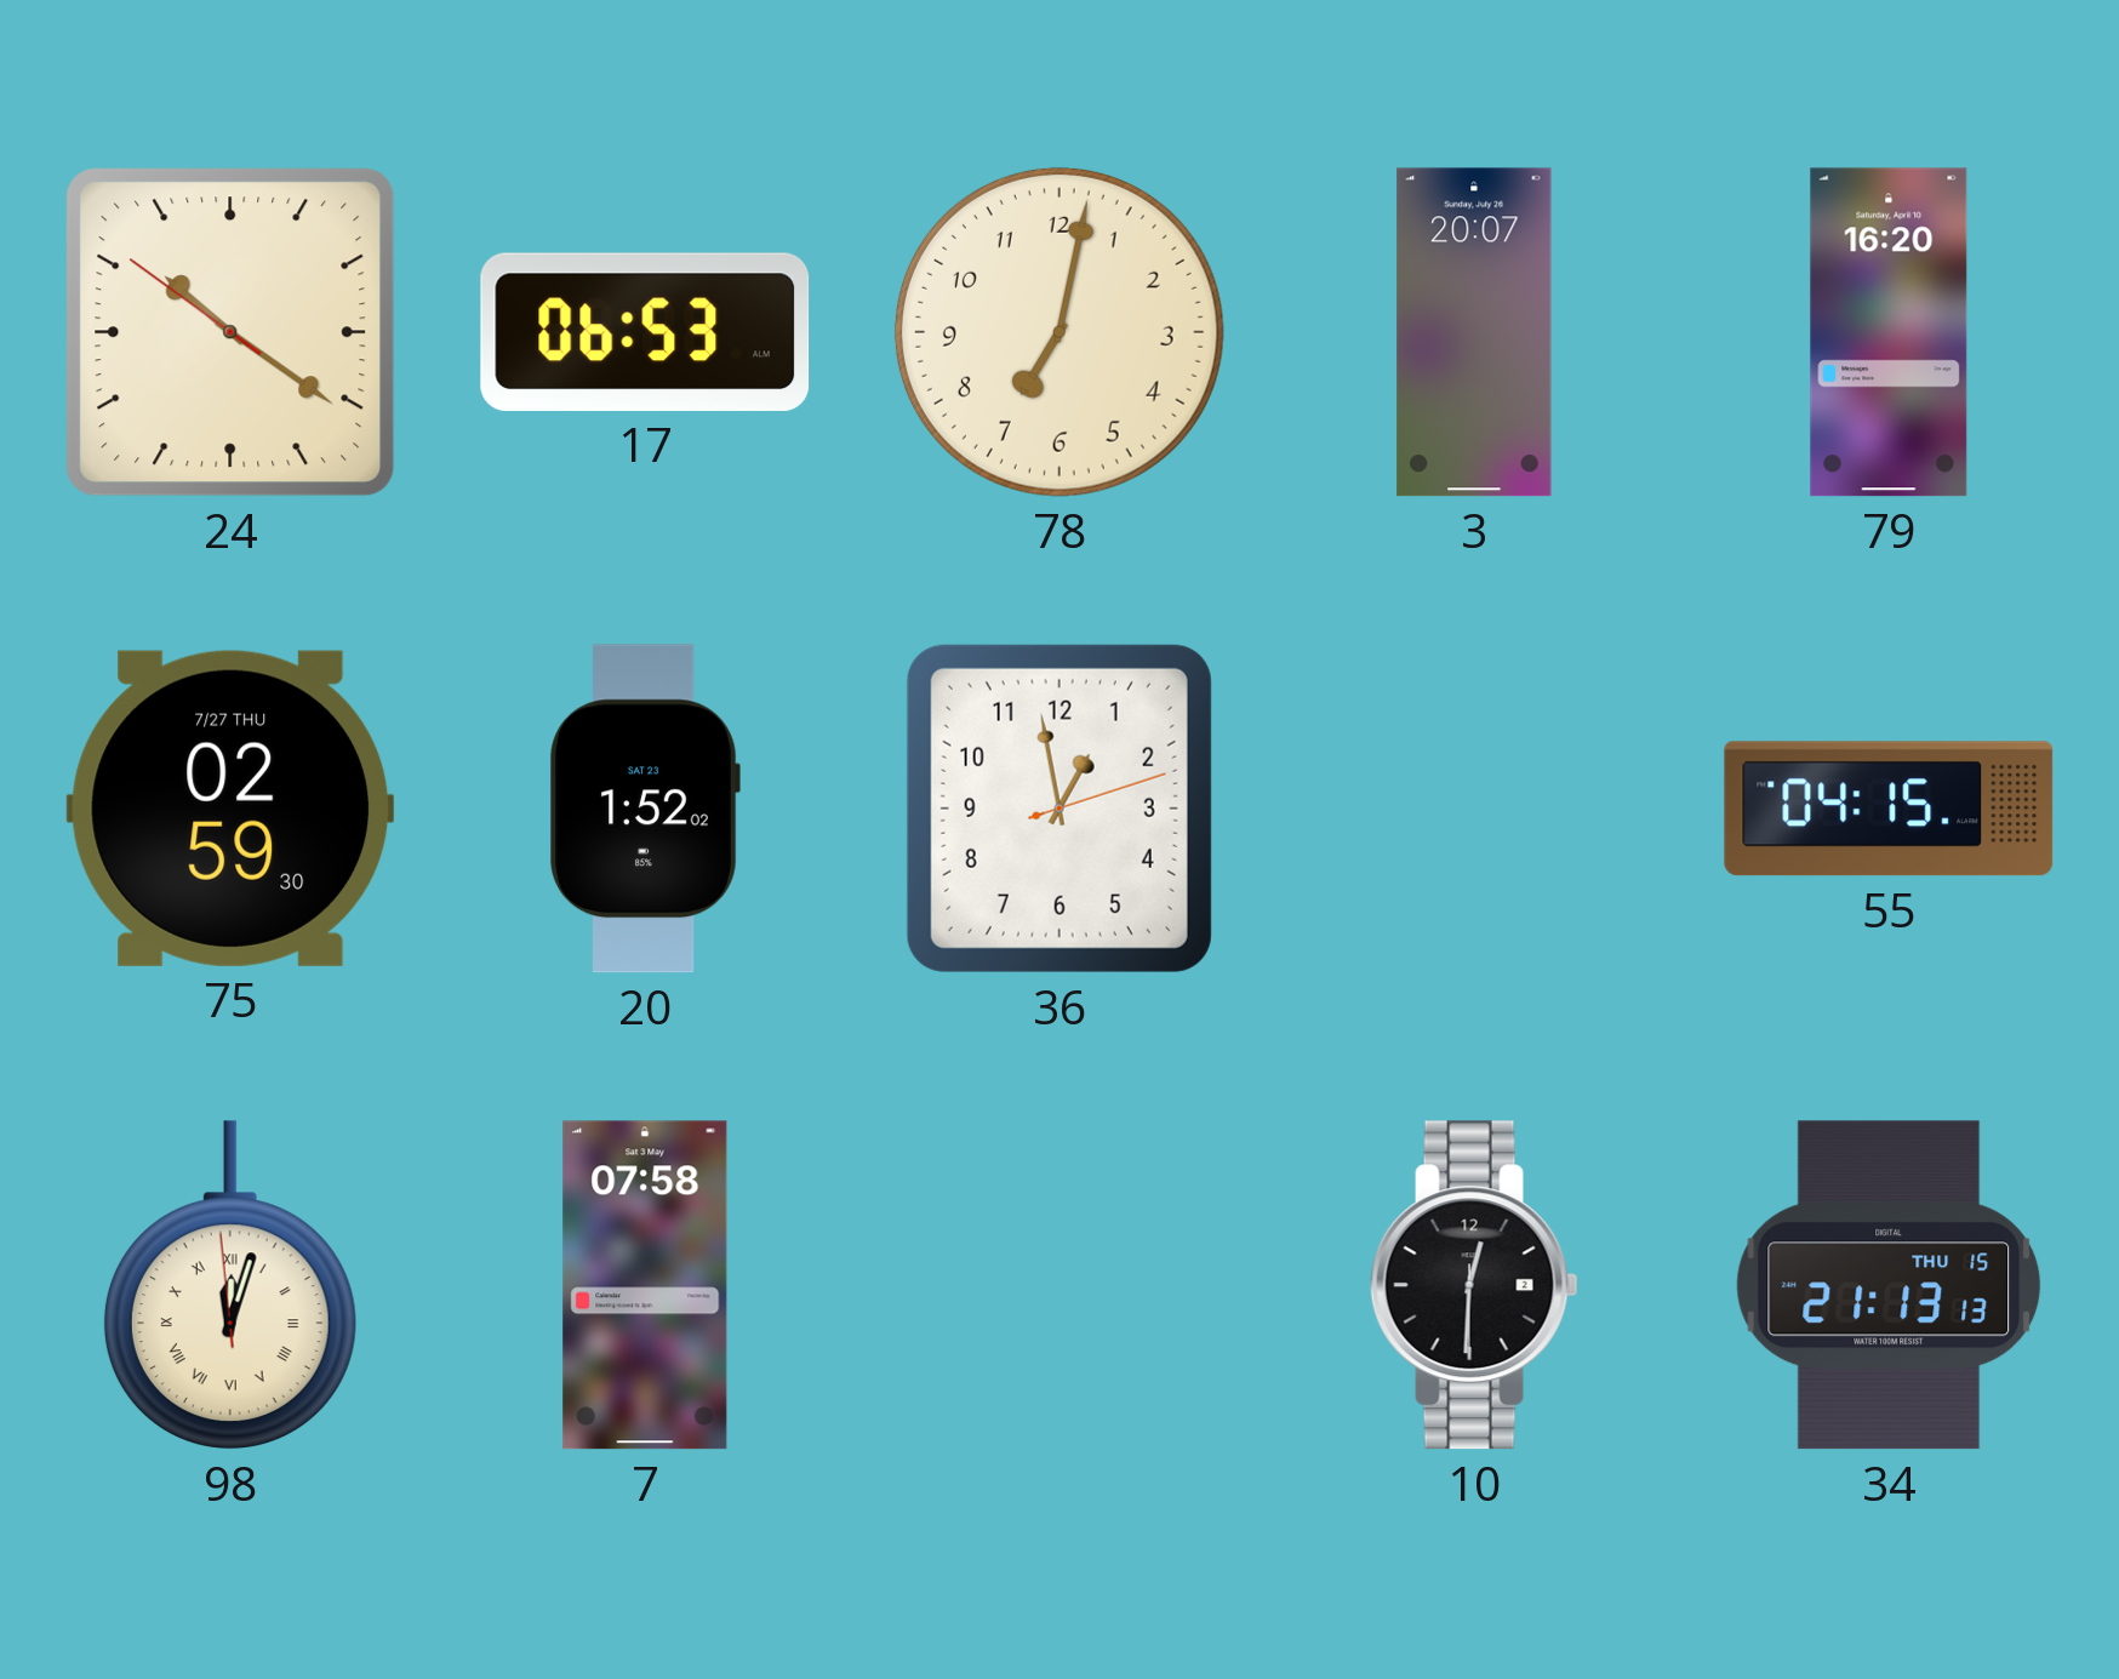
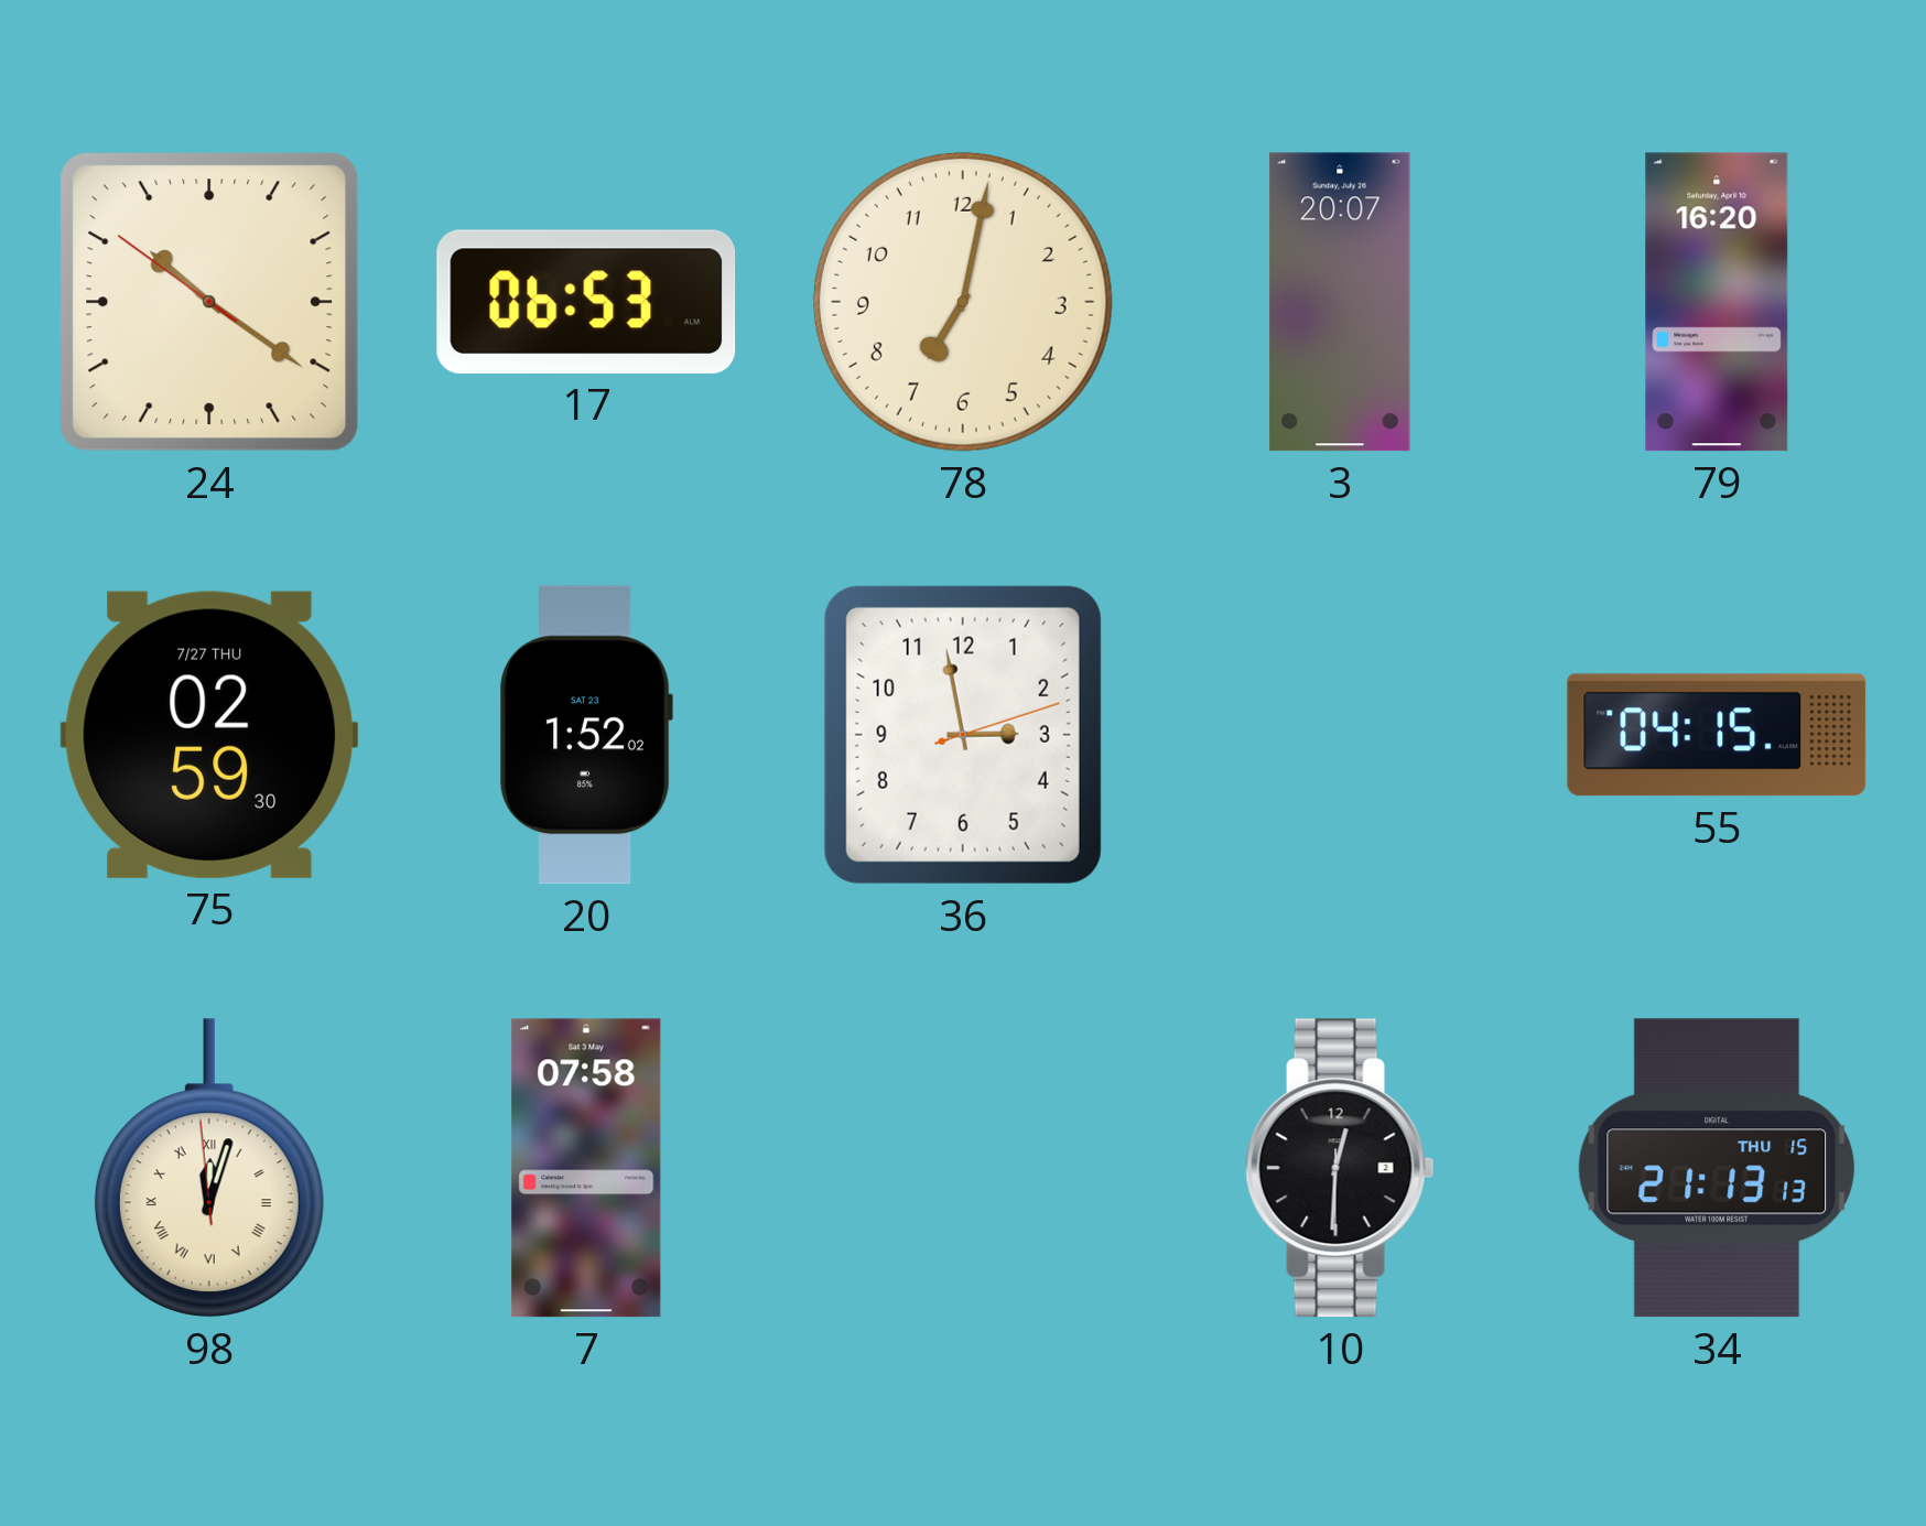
36: 12:58 -> 2:58 (963, 735)
